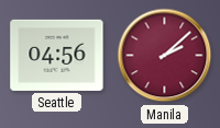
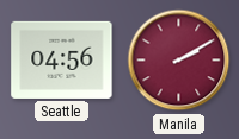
Manila: 2:08 -> 2:10 (179, 61)
